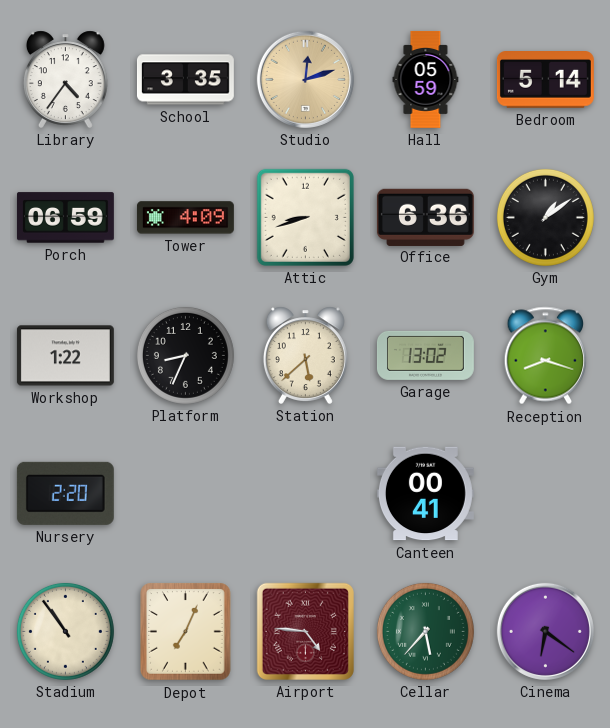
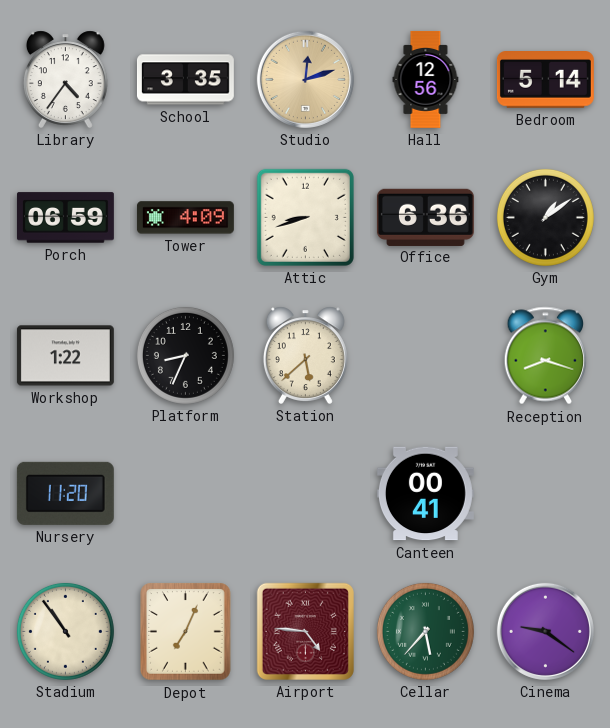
Hall: 05:59 -> 12:56 (426, 79)
Garage: 13:02 -> none (425, 355)
Nursery: 2:20 -> 11:20 (65, 493)
Cinema: 6:21 -> 9:21 (545, 631)
